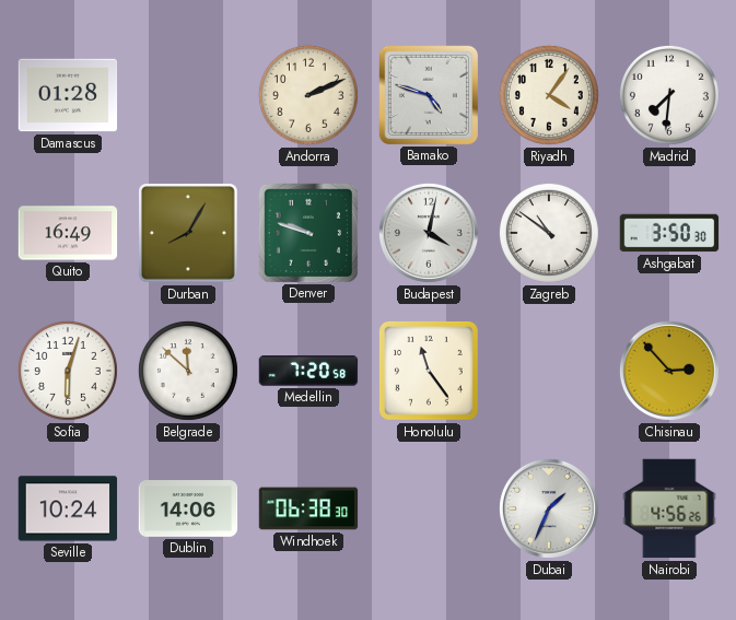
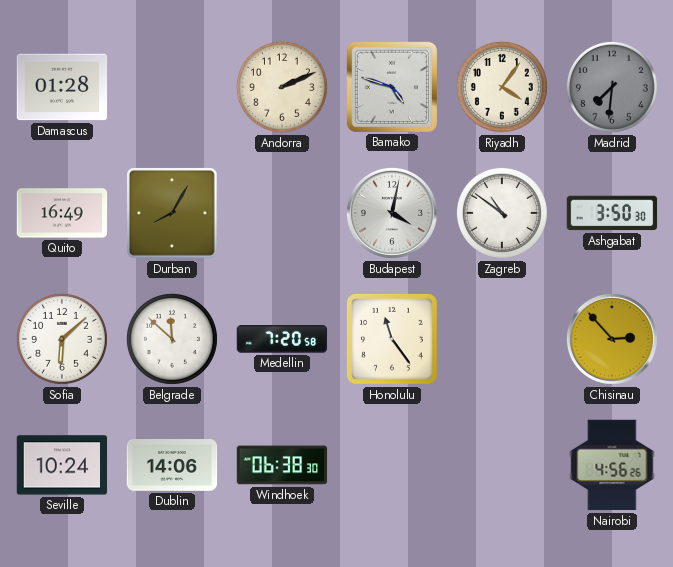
Madrid dial: white -> grey (612, 87)
Denver: 9:48 -> none (307, 232)
Sofia: 6:03 -> 6:08 (62, 339)
Dubai: 1:34 -> none (549, 508)
